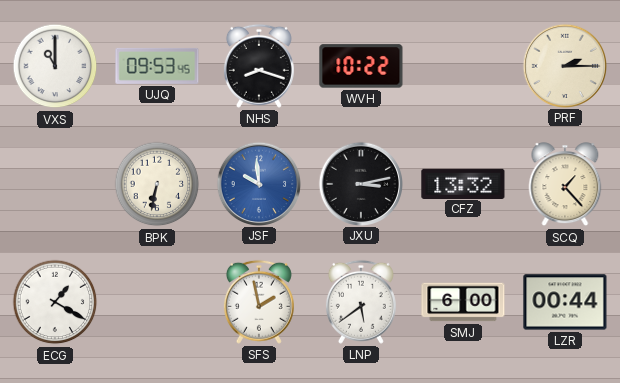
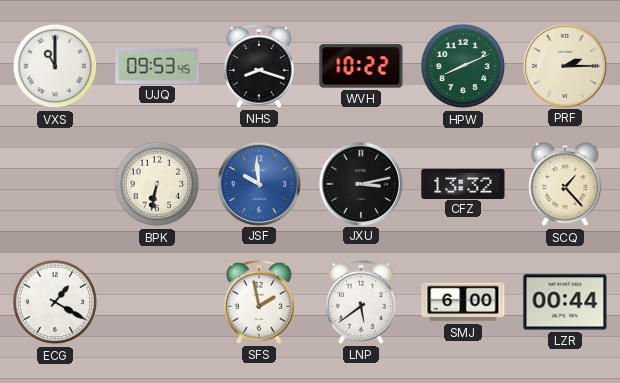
HPW: none -> 8:11 (463, 66)
